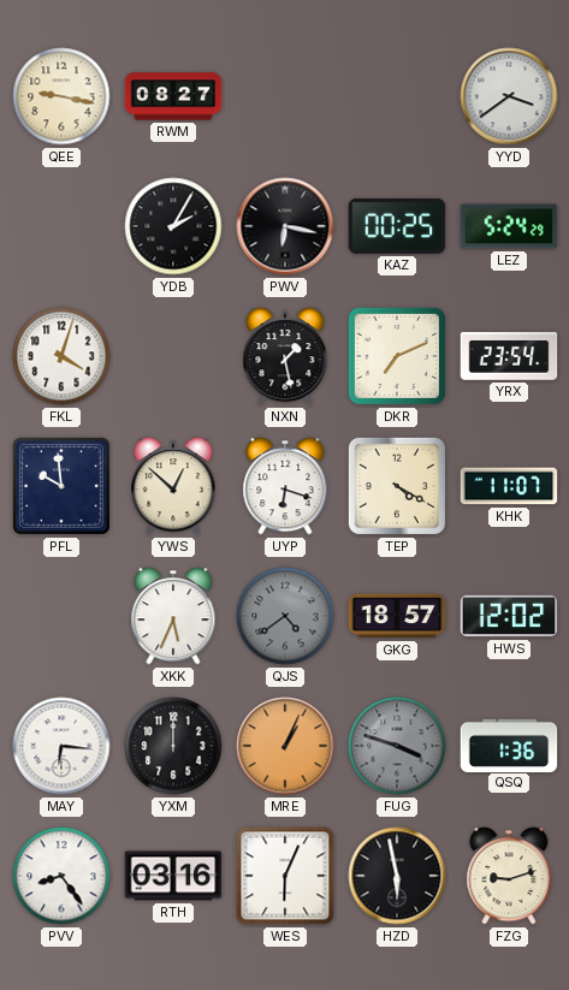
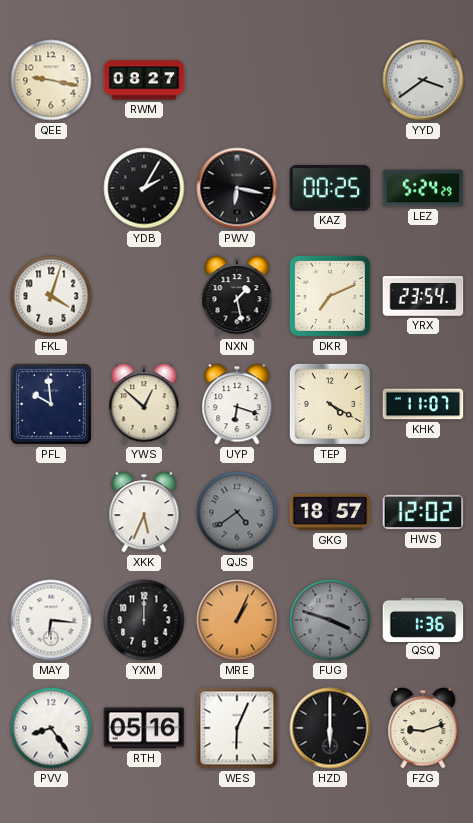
RTH: 03:16 -> 05:16 (144, 728)
HZD: 5:58 -> 6:00 (330, 728)
